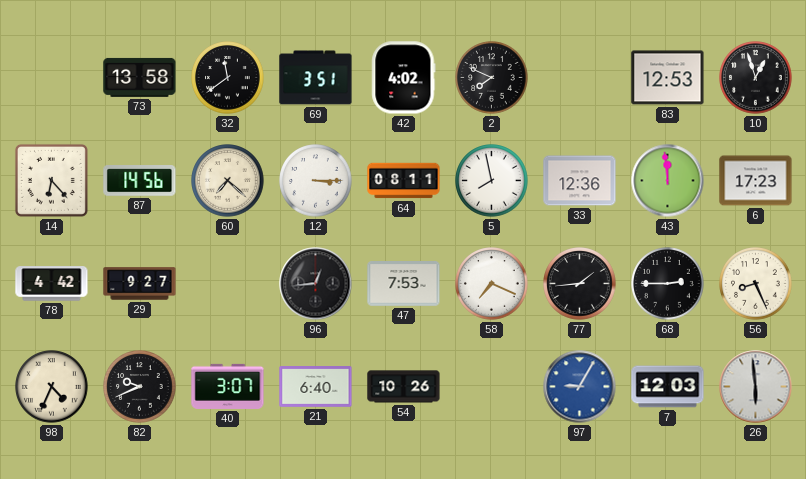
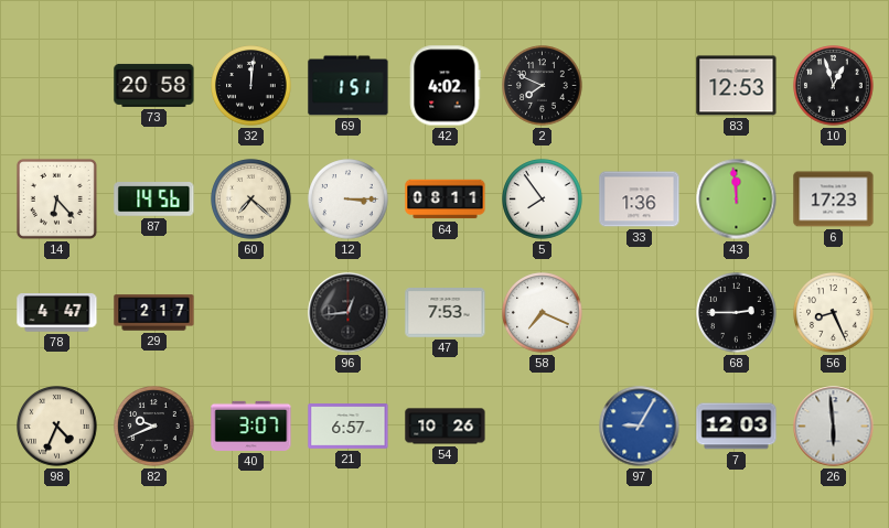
73: 13:58 -> 20:58 (154, 85)
32: 11:39 -> 12:01 (251, 86)
69: 3:51 -> 1:51 (349, 86)
5: 7:58 -> 7:54 (543, 200)
33: 12:36 -> 1:36 (640, 200)
78: 4:42 -> 4:47 (57, 313)
29: 9:27 -> 2:17 (154, 313)
77: 1:44 -> none (580, 284)
21: 6:40 -> 6:57 (349, 427)
